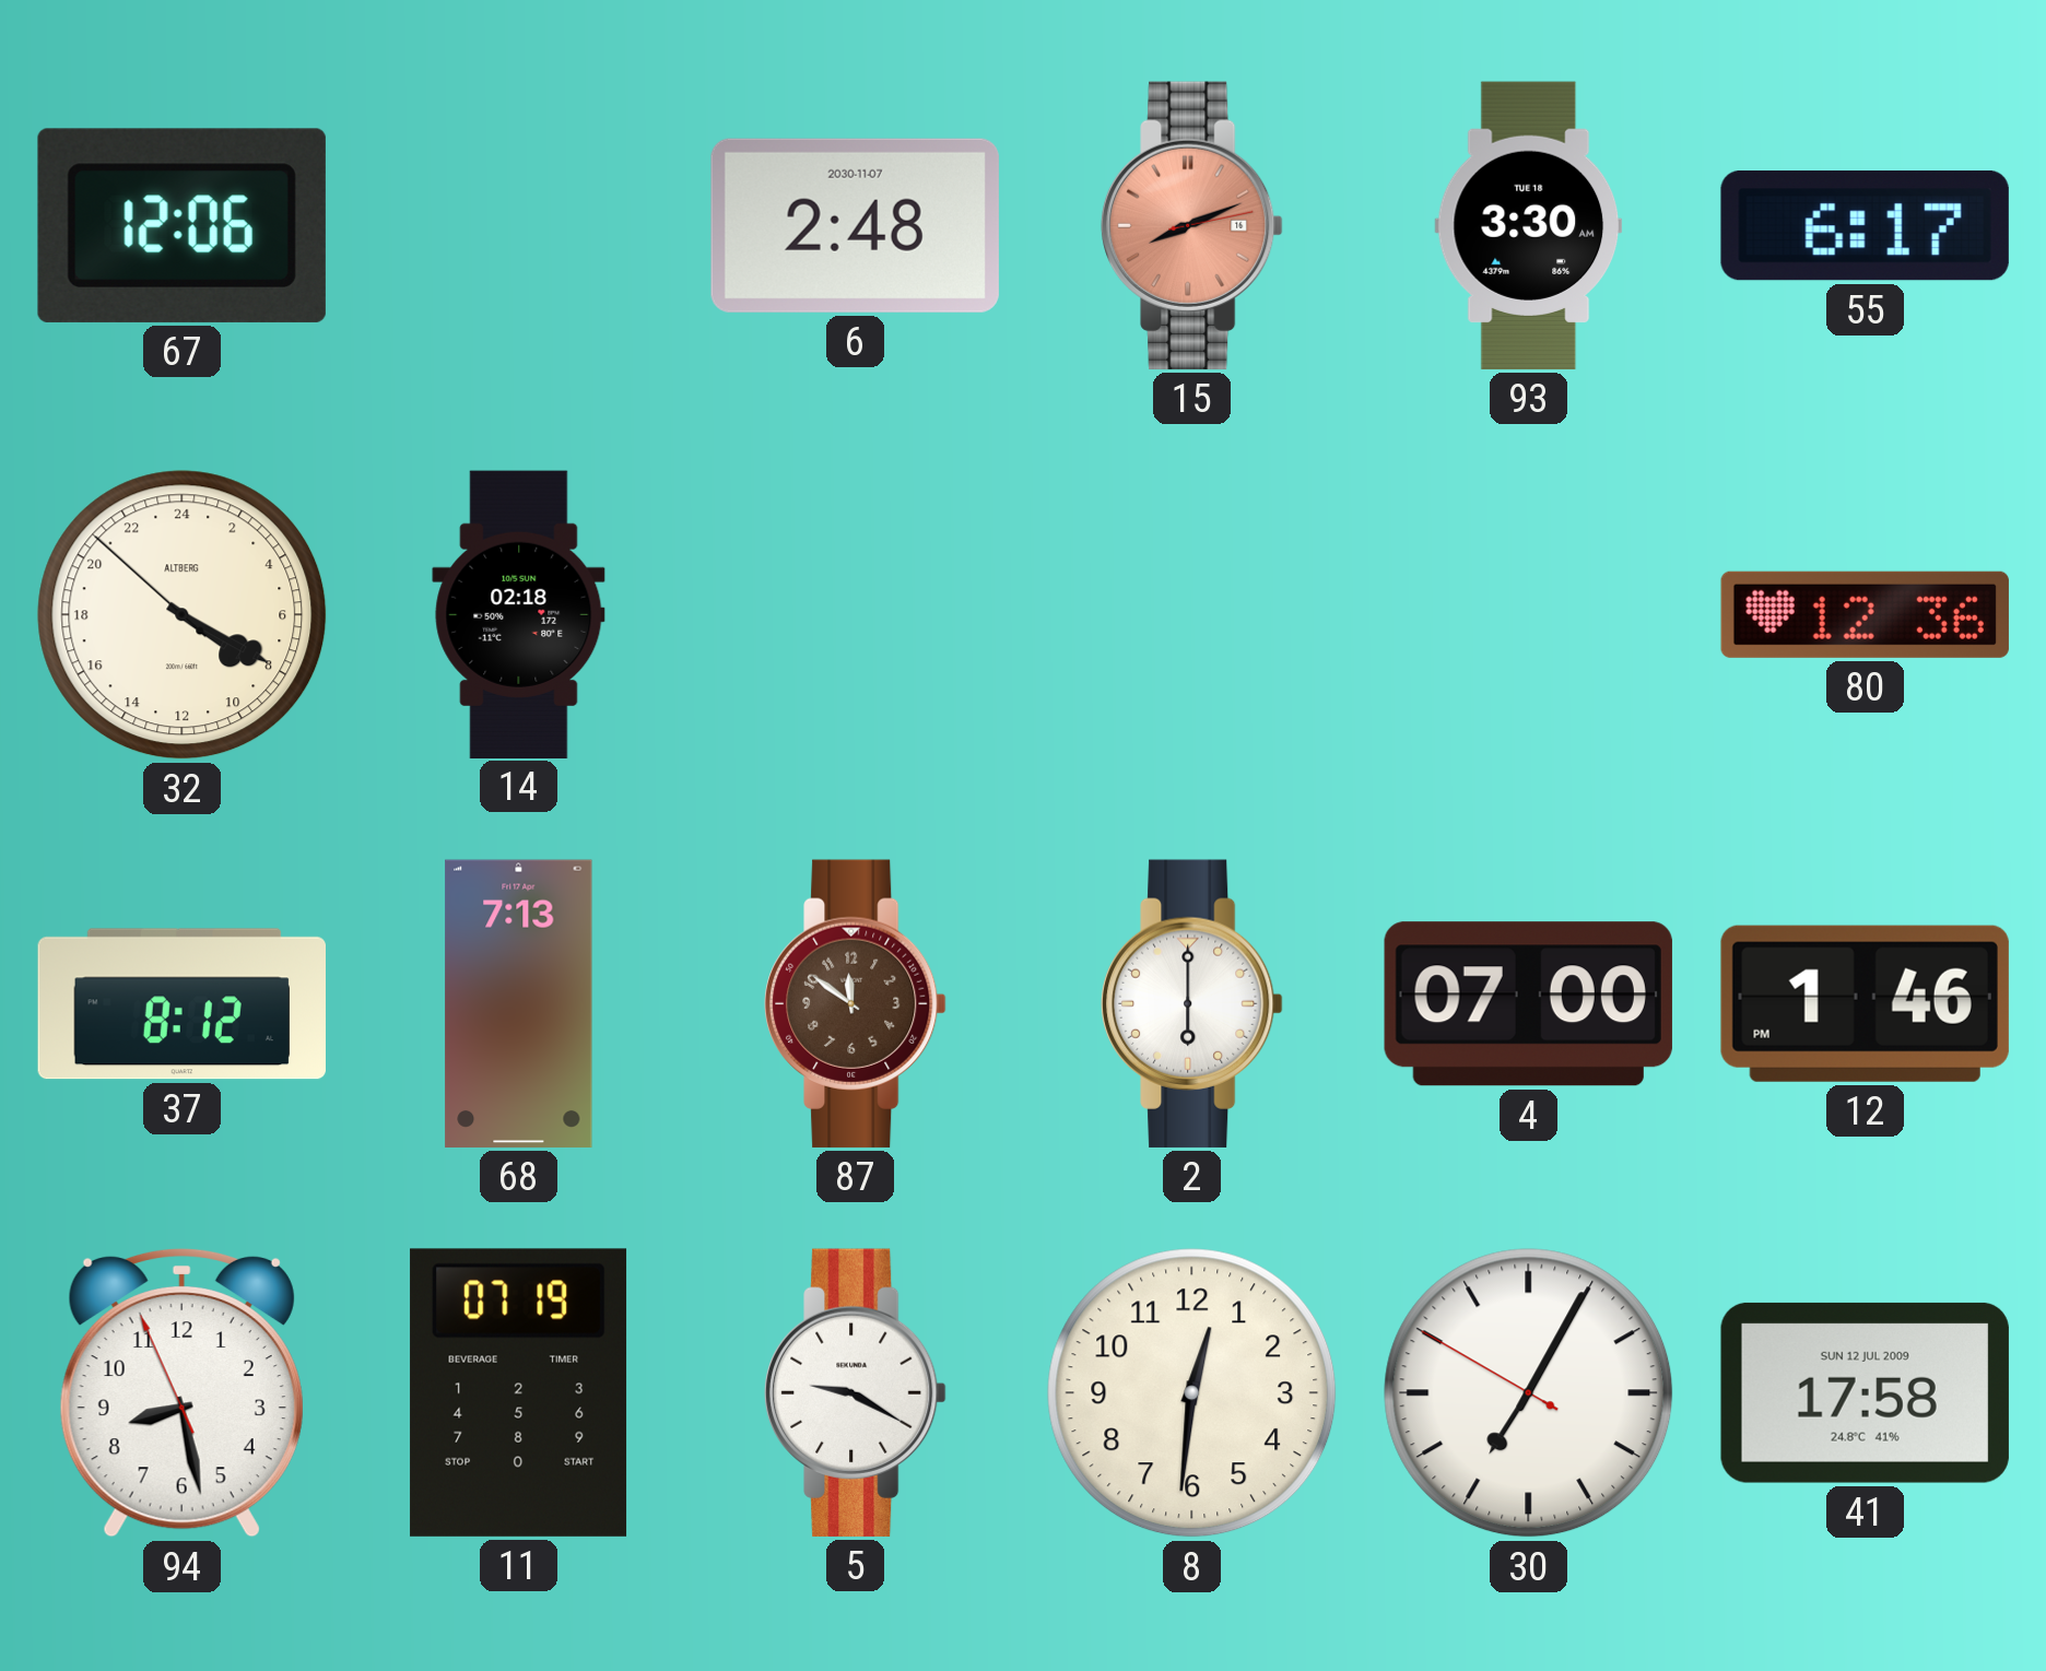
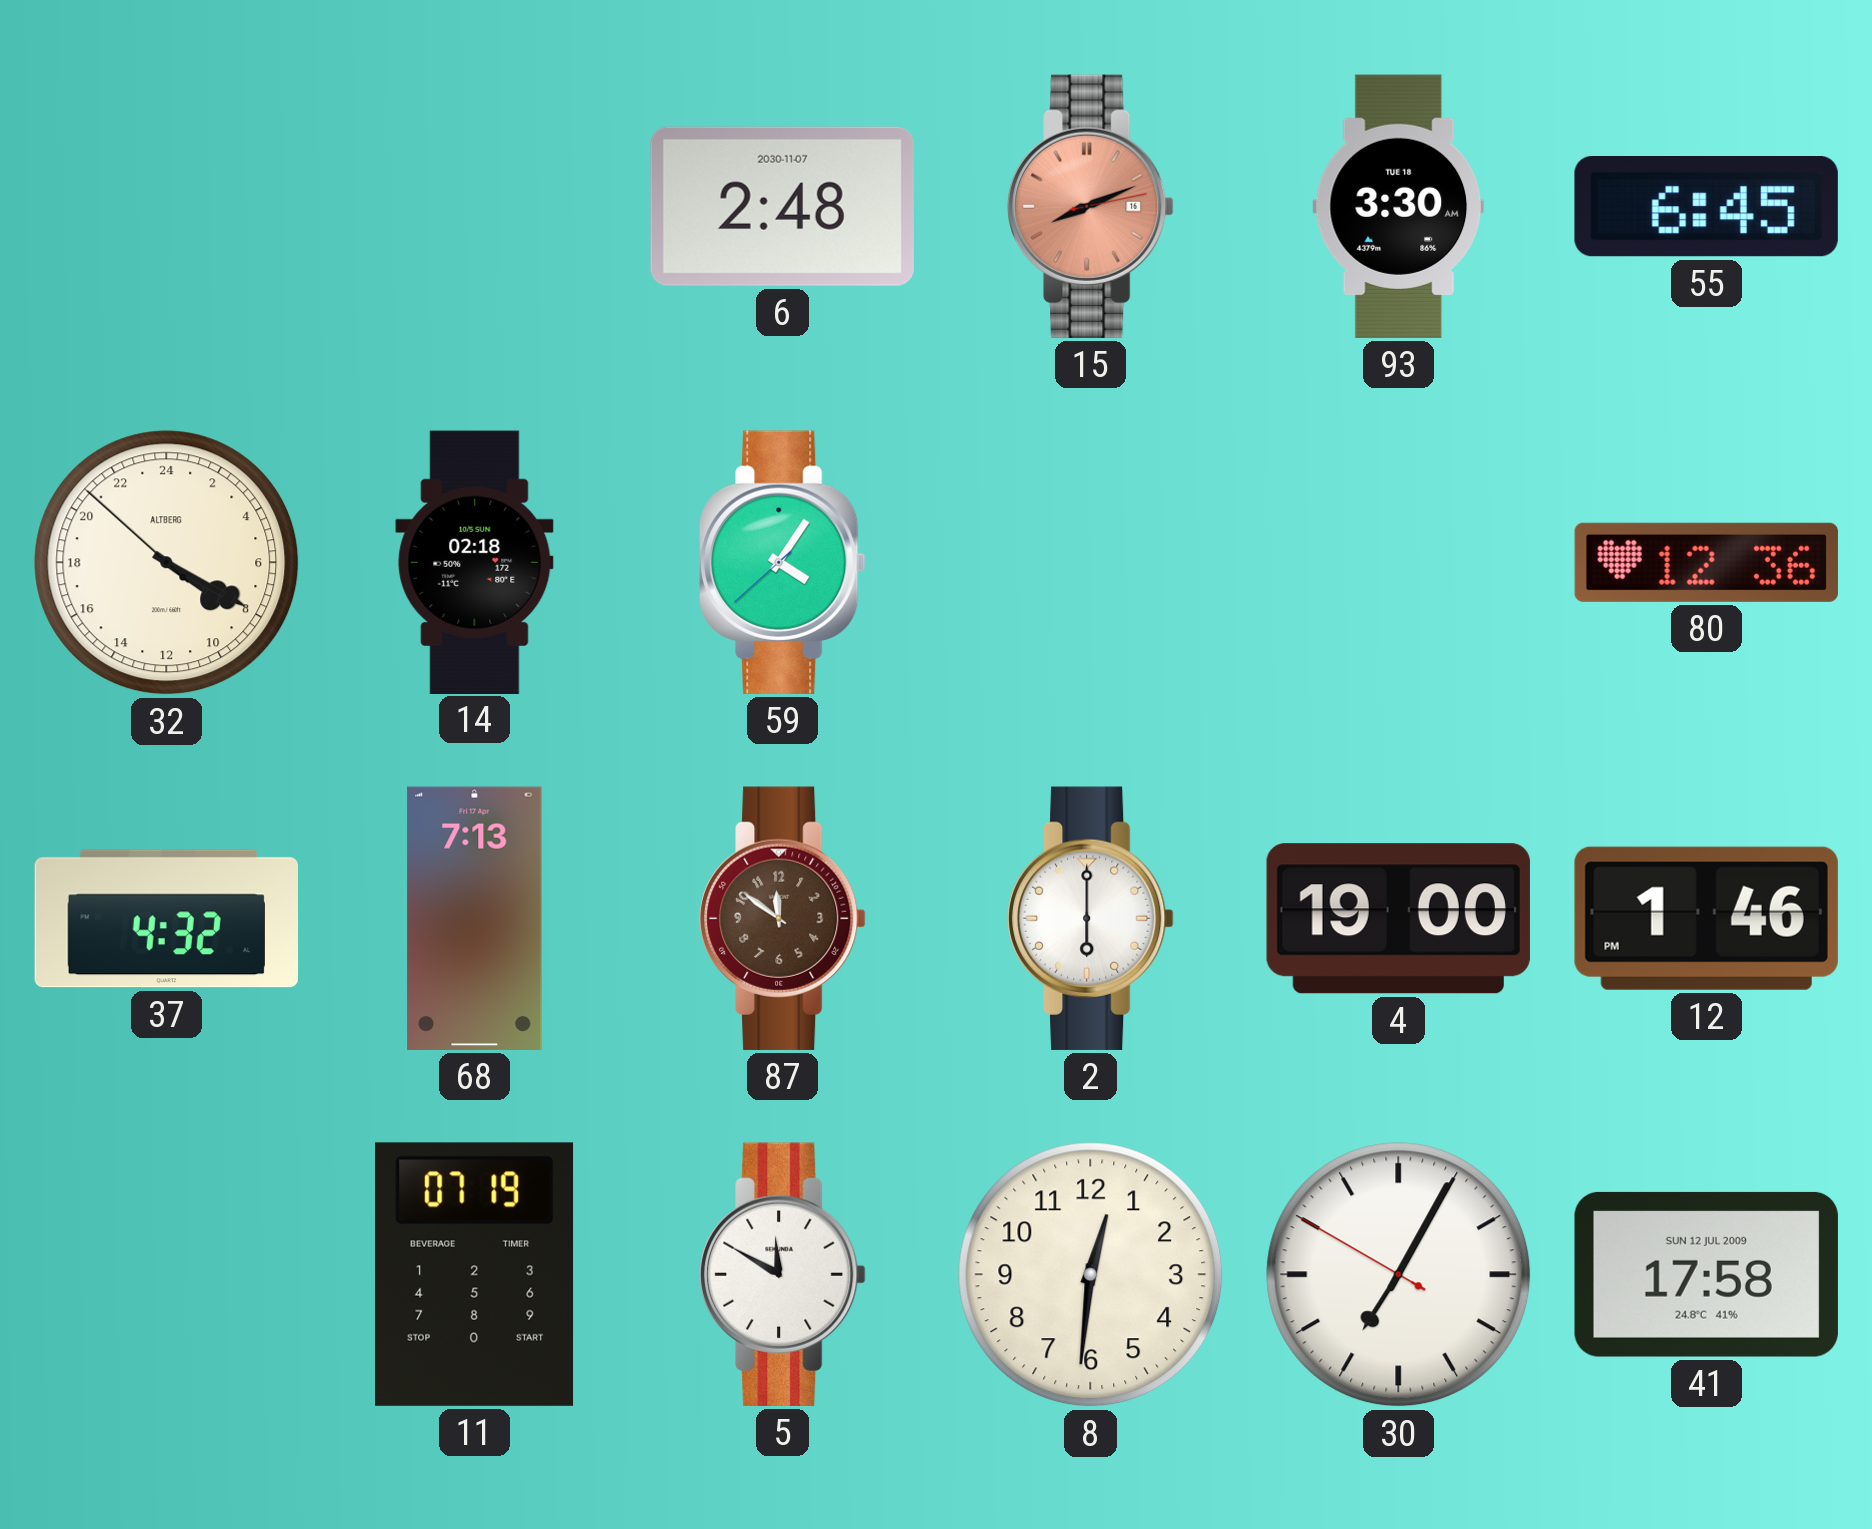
67: 12:06 -> none (181, 225)
55: 6:17 -> 6:45 (1706, 207)
59: none -> 4:05 (783, 562)
37: 8:12 -> 4:32 (166, 919)
4: 07:00 -> 19:00 (1398, 919)
94: 8:27 -> none (181, 1392)
5: 9:20 -> 11:50 (783, 1274)
